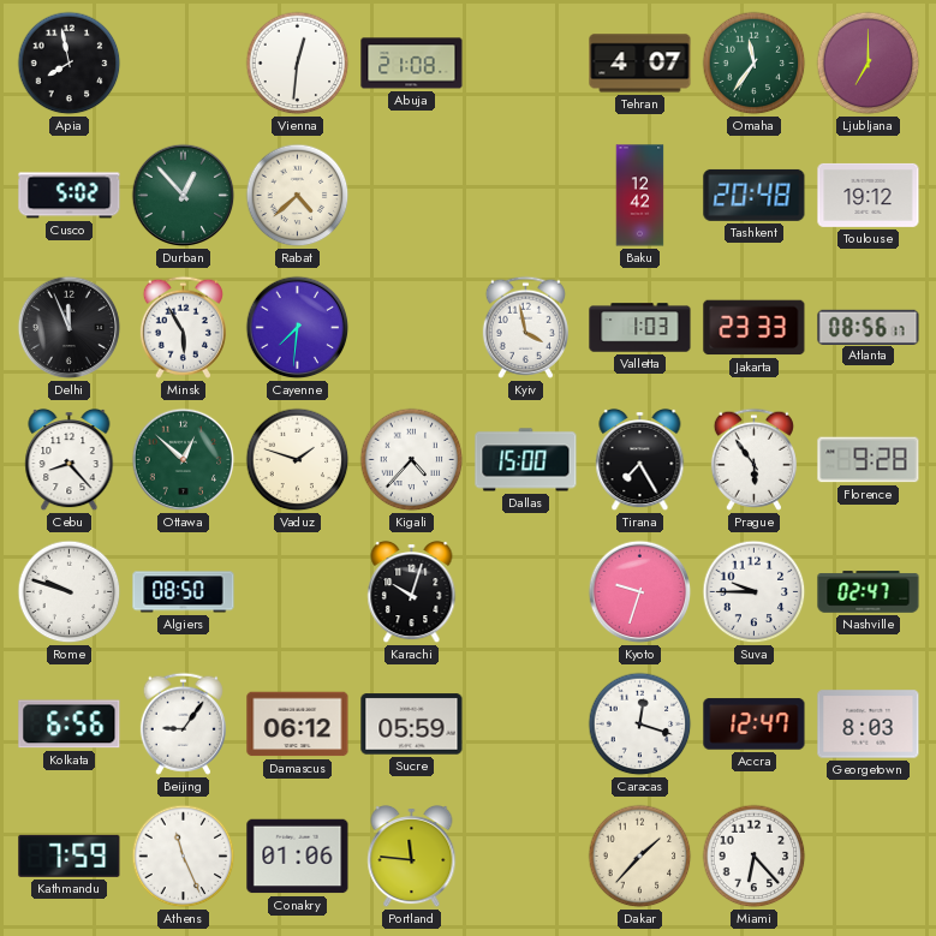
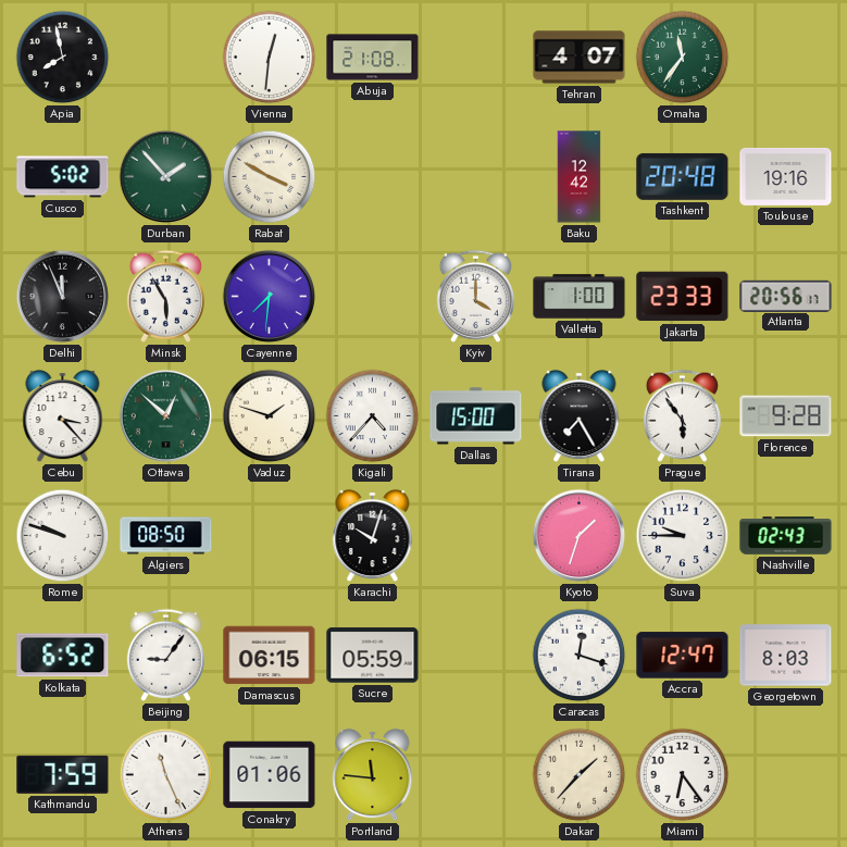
Ljubljana: 7:00 -> none (869, 64)
Durban: 12:53 -> 1:53 (166, 177)
Rabat: 4:38 -> 3:50 (270, 177)
Toulouse: 19:12 -> 19:16 (786, 176)
Kyiv: 3:58 -> 4:00 (475, 296)
Valletta: 1:03 -> 1:00 (580, 297)
Atlanta: 08:56 -> 20:56 (786, 296)
Cebu: 8:23 -> 3:23 (63, 416)
Kyoto: 9:33 -> 1:33 (580, 536)
Nashville: 02:47 -> 02:43 (786, 536)
Kolkata: 6:56 -> 6:52 (63, 656)
Damascus: 06:12 -> 06:15 (270, 656)
Miami: 6:23 -> 6:24 (683, 775)
